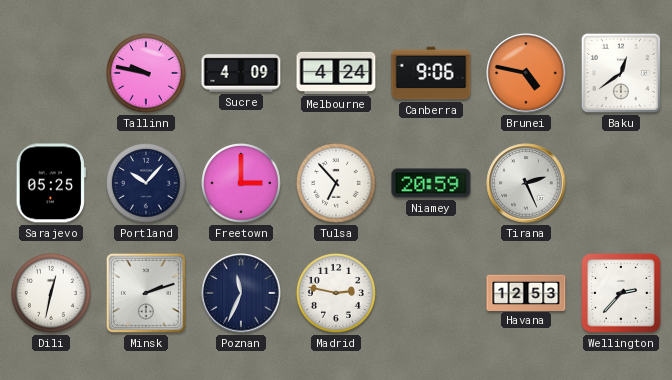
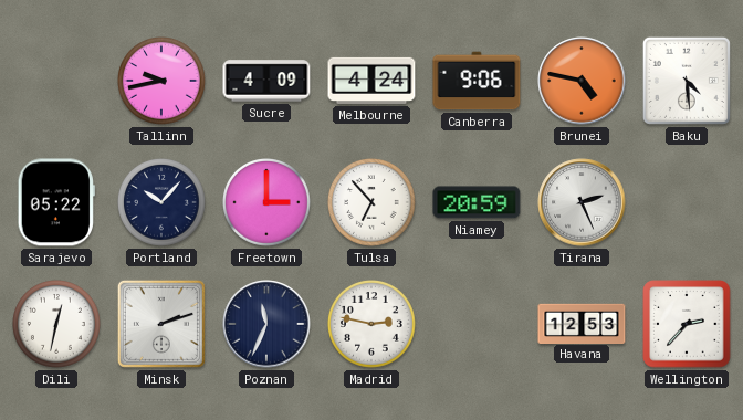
Tallinn: 9:47 -> 9:43 (163, 82)
Baku: 12:39 -> 4:29 (687, 81)
Sarajevo: 05:25 -> 05:22 (56, 202)
